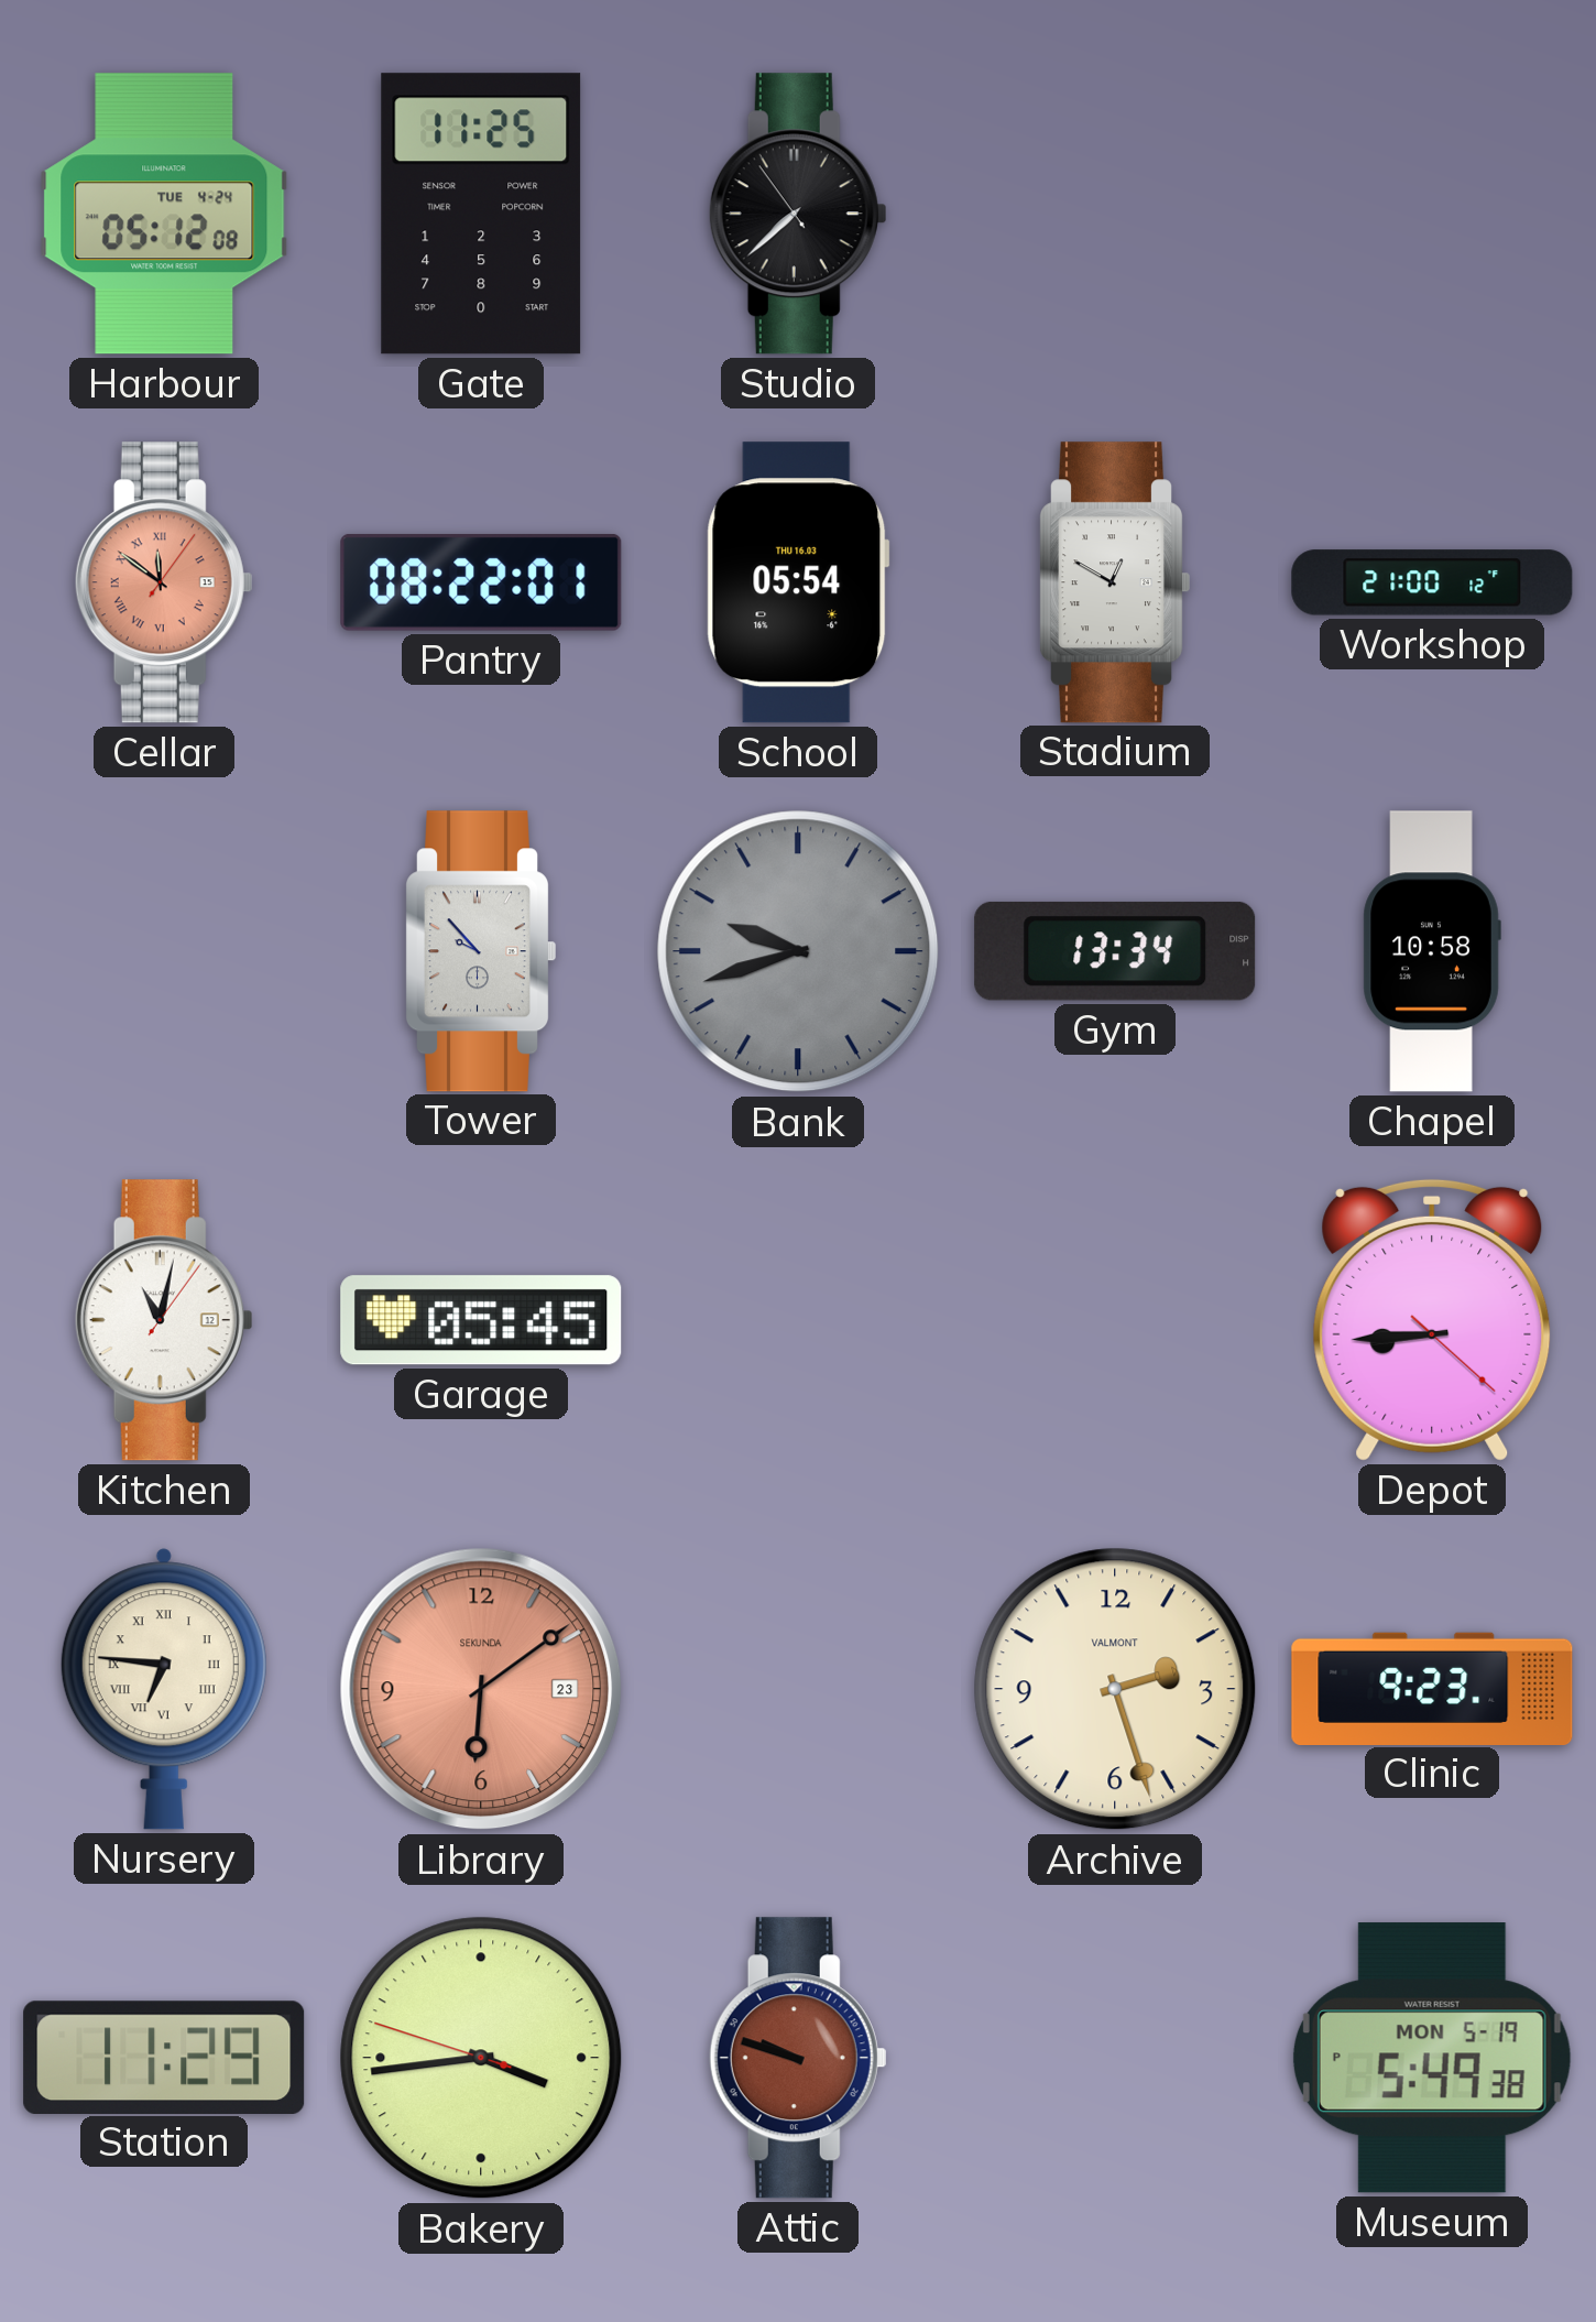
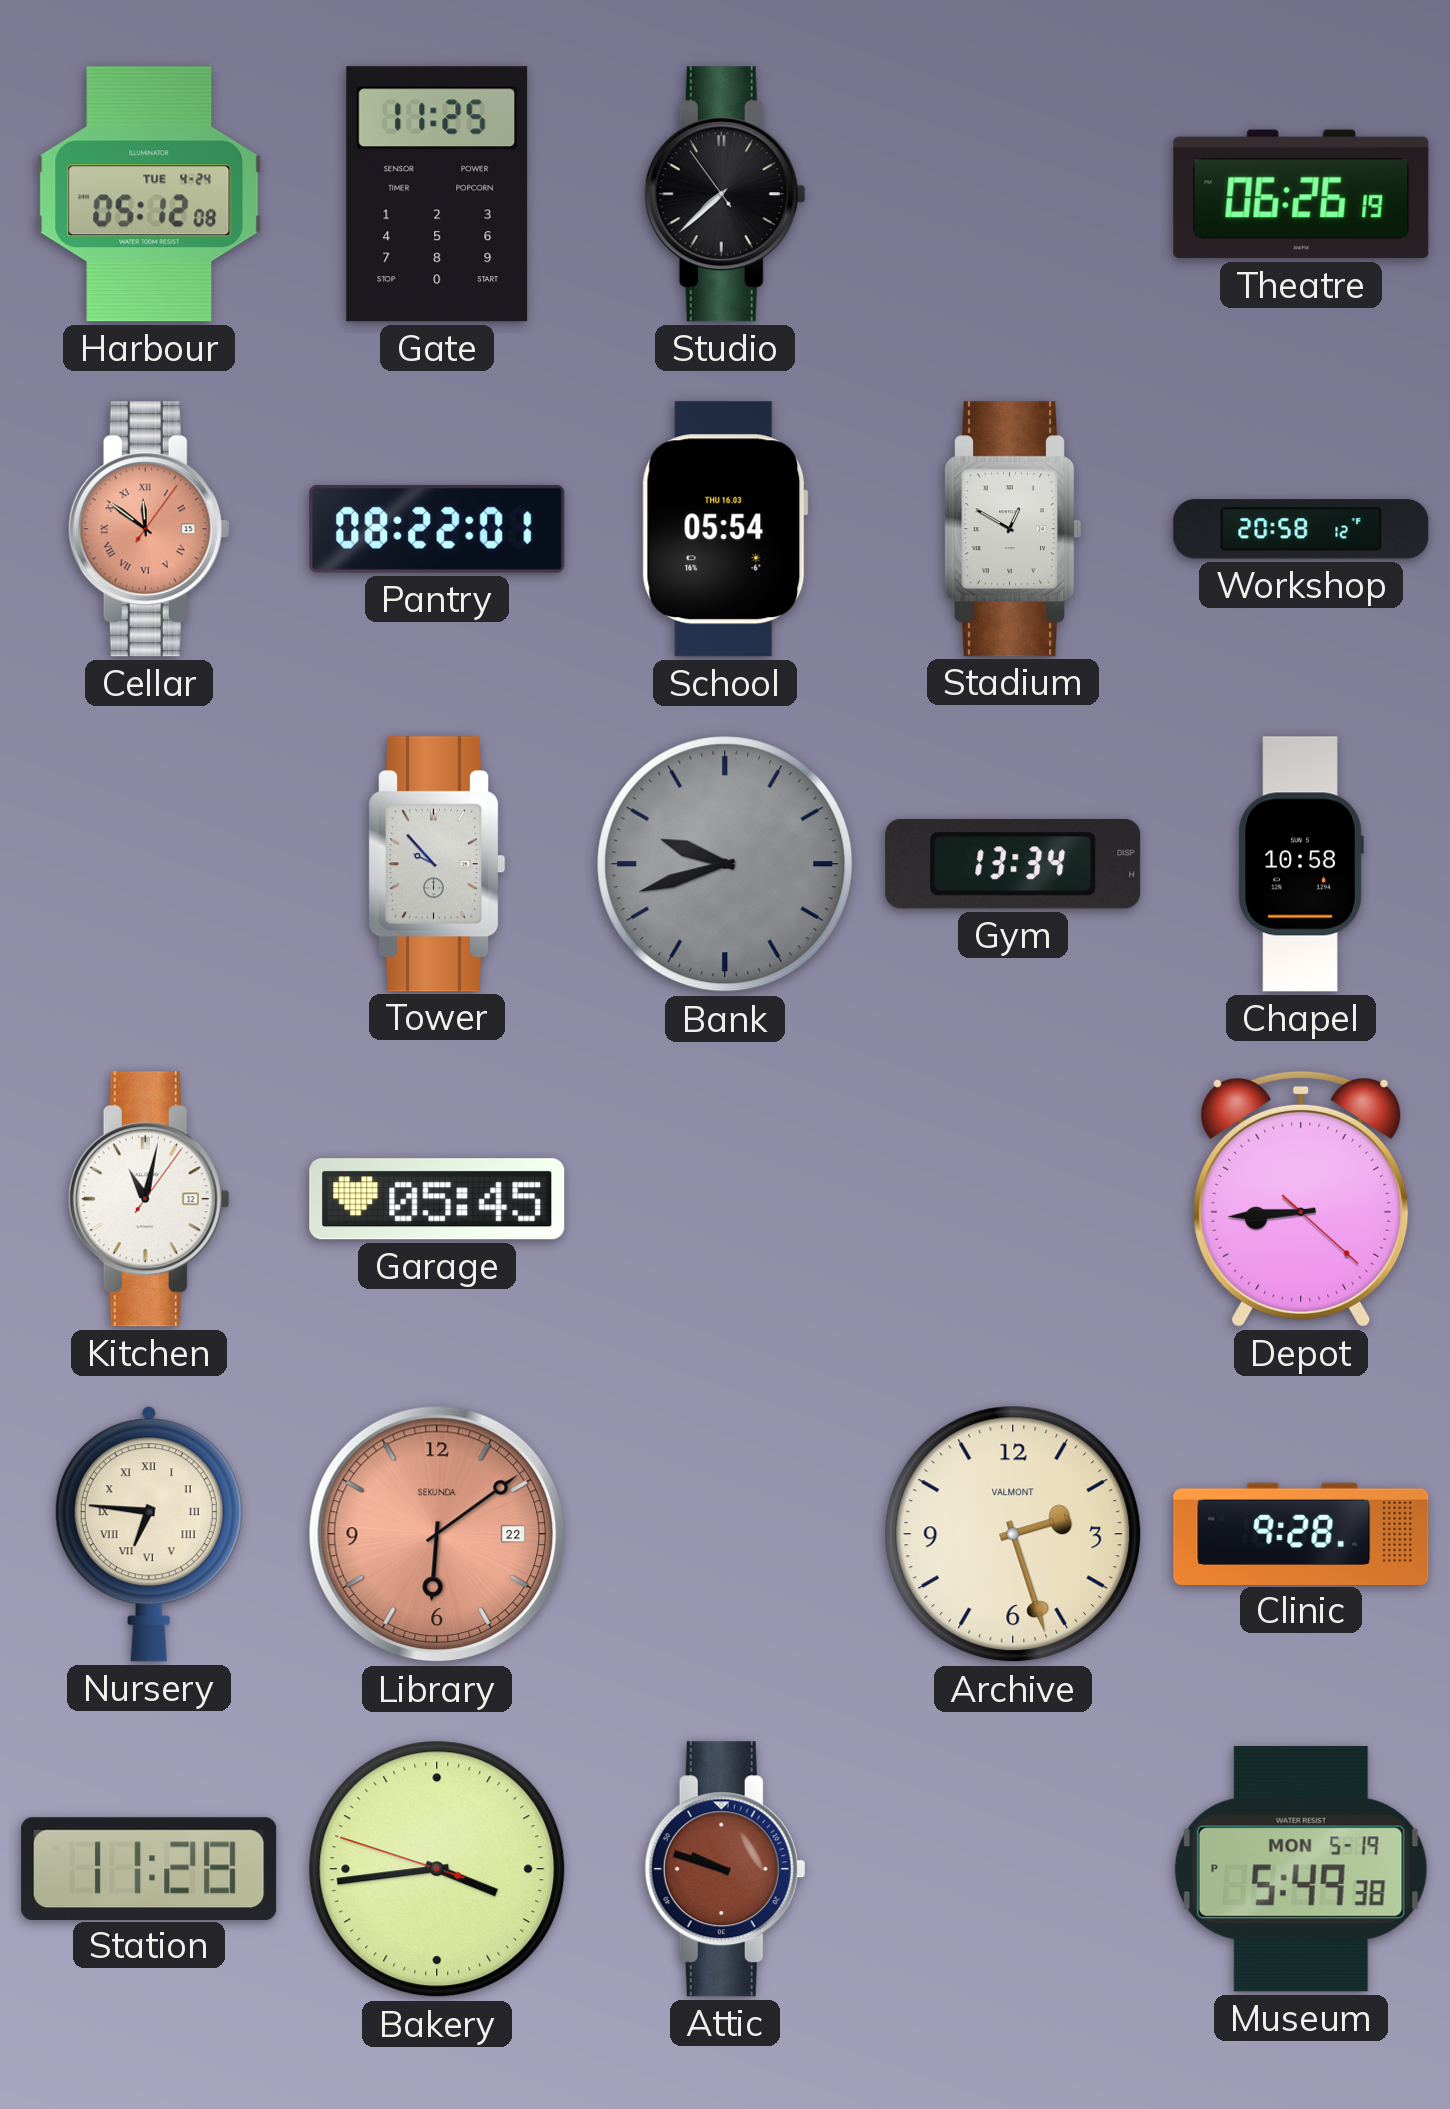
Theatre: none -> 06:26 (1301, 194)
Workshop: 21:00 -> 20:58 (1301, 529)
Library date: 23 -> 22 (437, 1534)
Clinic: 9:23 -> 9:28 (1301, 1533)
Station: 11:29 -> 11:28 (149, 1868)
